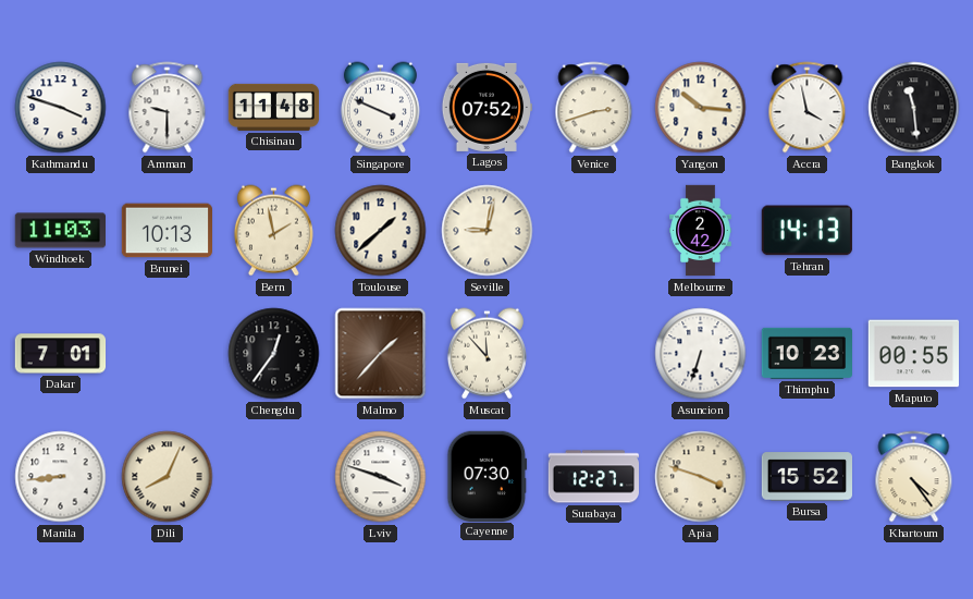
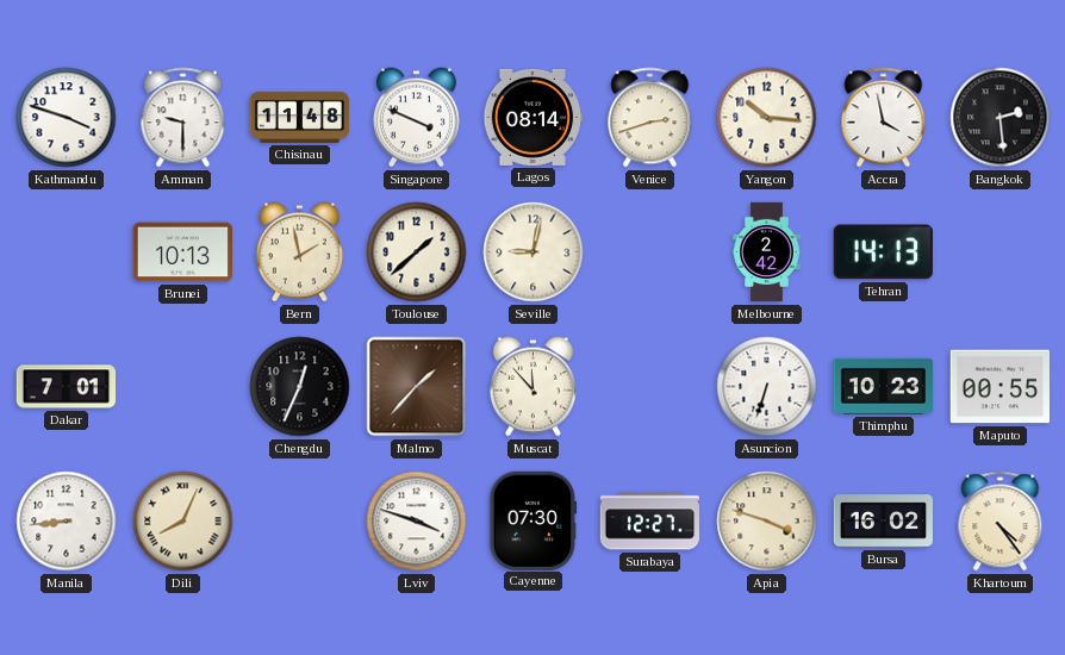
Lagos: 07:52 -> 08:14 (532, 117)
Bangkok: 11:29 -> 2:29 (1001, 118)
Windhoek: 11:03 -> none (60, 231)
Chengdu: 12:36 -> 12:34 (300, 387)
Bursa: 15:52 -> 16:02 (883, 522)
